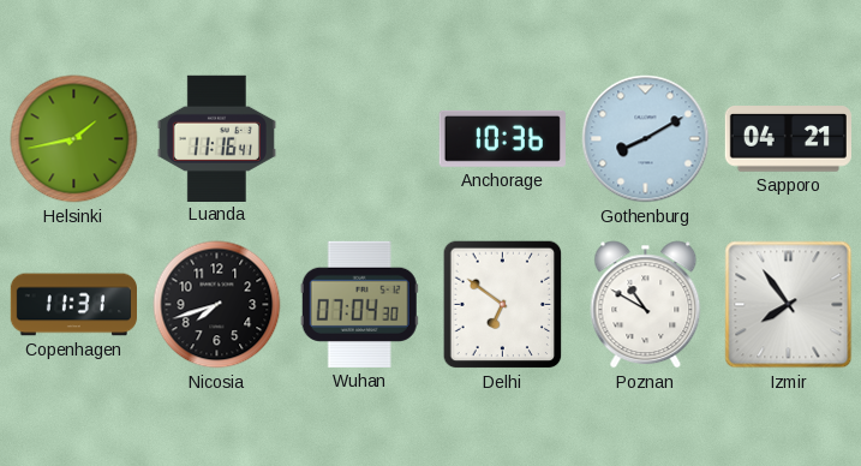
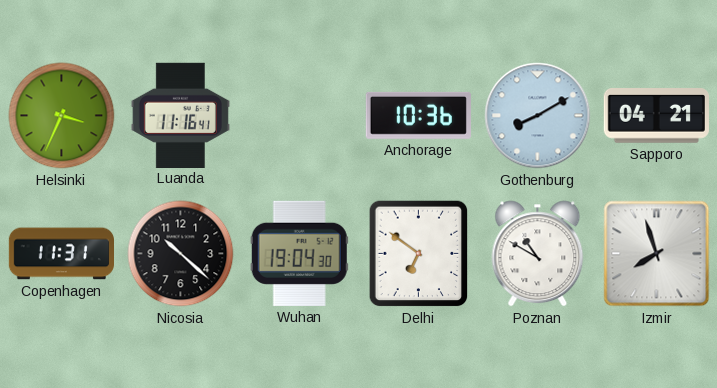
Helsinki: 1:43 -> 3:34 (62, 116)
Nicosia: 7:42 -> 10:22 (181, 254)
Wuhan: 07:04 -> 19:04 (299, 253)
Izmir: 7:54 -> 7:57 (657, 254)
